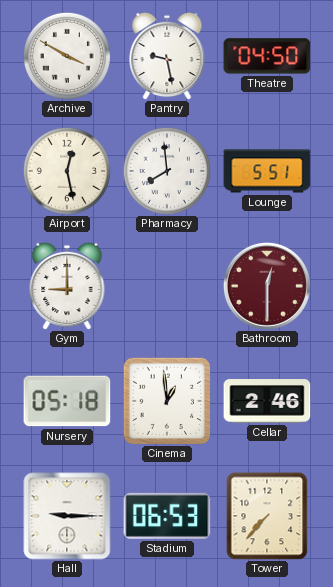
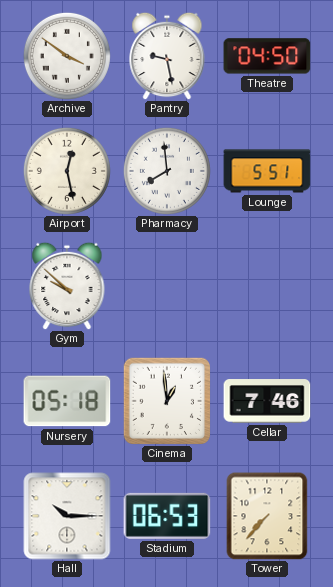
Archive: 3:50 -> 3:51 (67, 56)
Gym: 9:00 -> 9:52 (67, 286)
Bathroom: 12:30 -> none (267, 286)
Cellar: 2:46 -> 7:46 (267, 401)
Hall: 9:15 -> 10:15 (67, 516)
